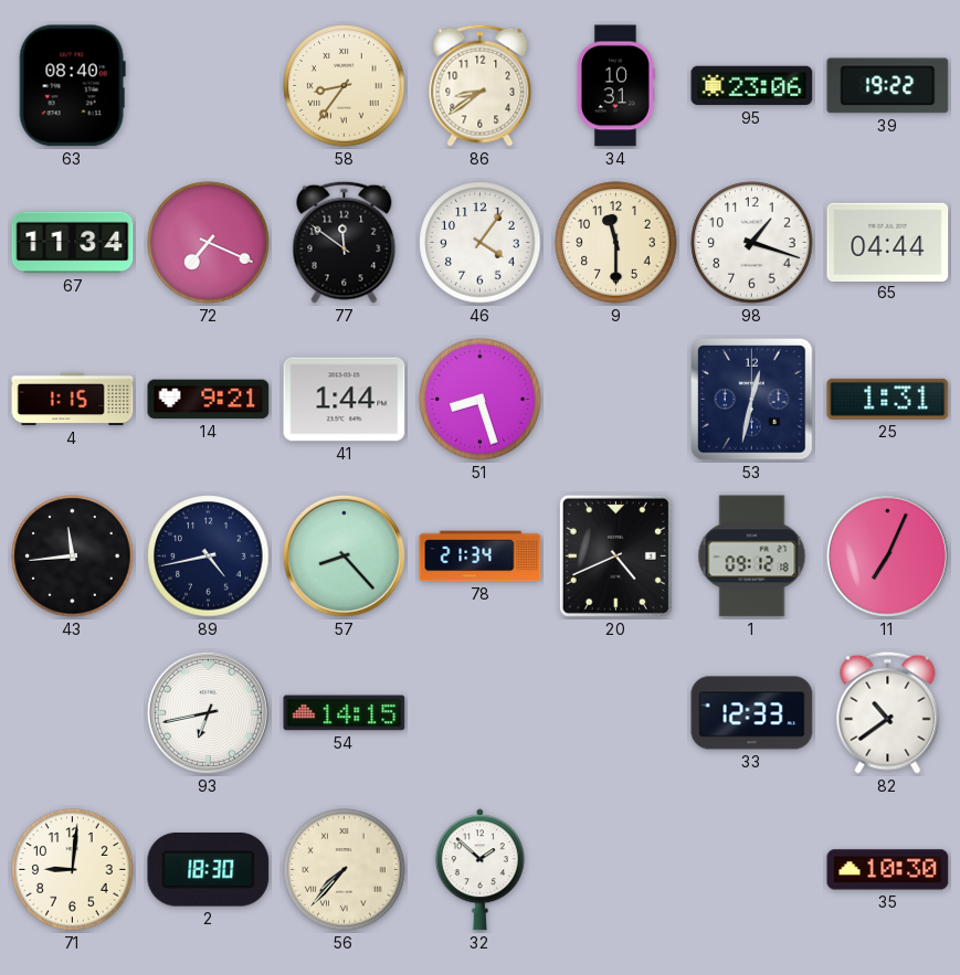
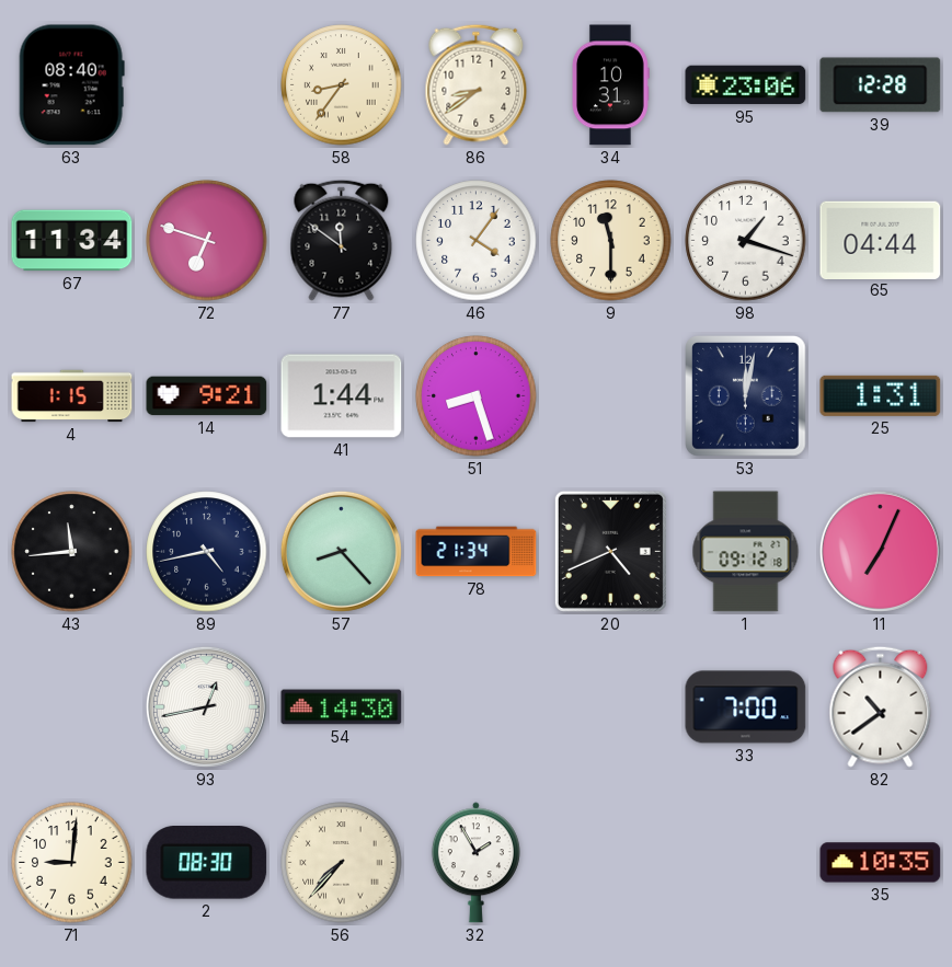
39: 19:22 -> 12:28 (881, 85)
72: 7:19 -> 6:48 (207, 241)
53: 12:32 -> 12:02 (746, 396)
93: 6:43 -> 12:43 (206, 706)
54: 14:15 -> 14:30 (342, 707)
33: 12:33 -> 7:00 (746, 707)
2: 18:30 -> 08:30 (207, 863)
32: 1:52 -> 1:55 (475, 863)
35: 10:30 -> 10:35 (881, 863)
